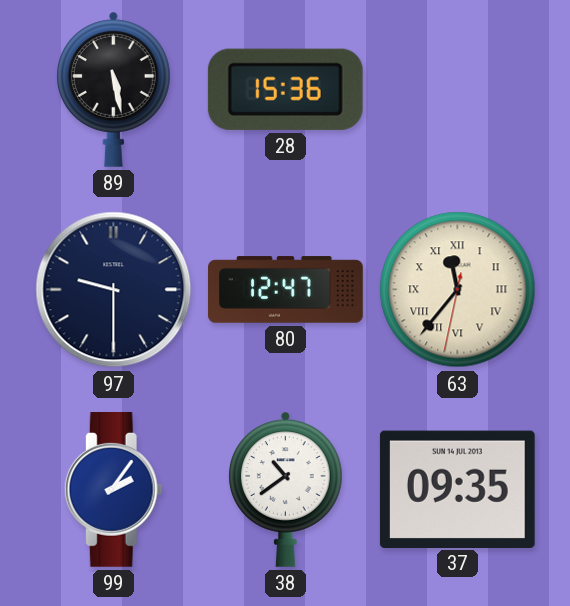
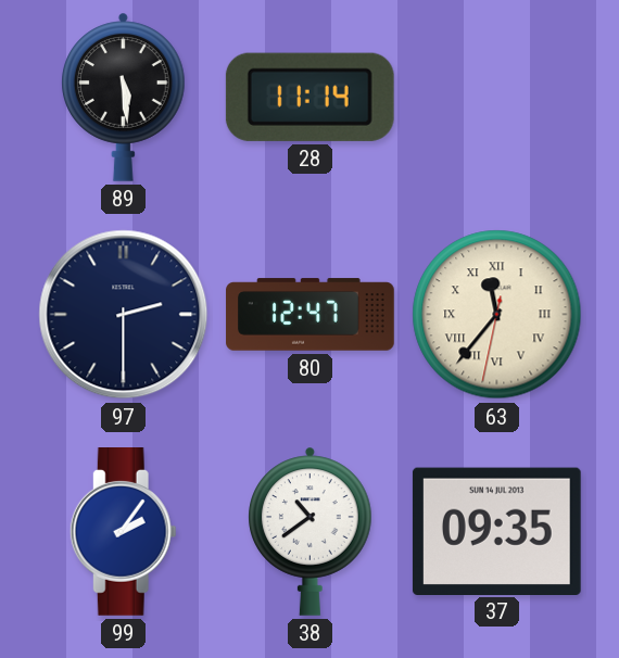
89: 5:28 -> 5:29 (124, 97)
28: 15:36 -> 11:14 (309, 97)
97: 9:30 -> 2:30 (124, 315)
